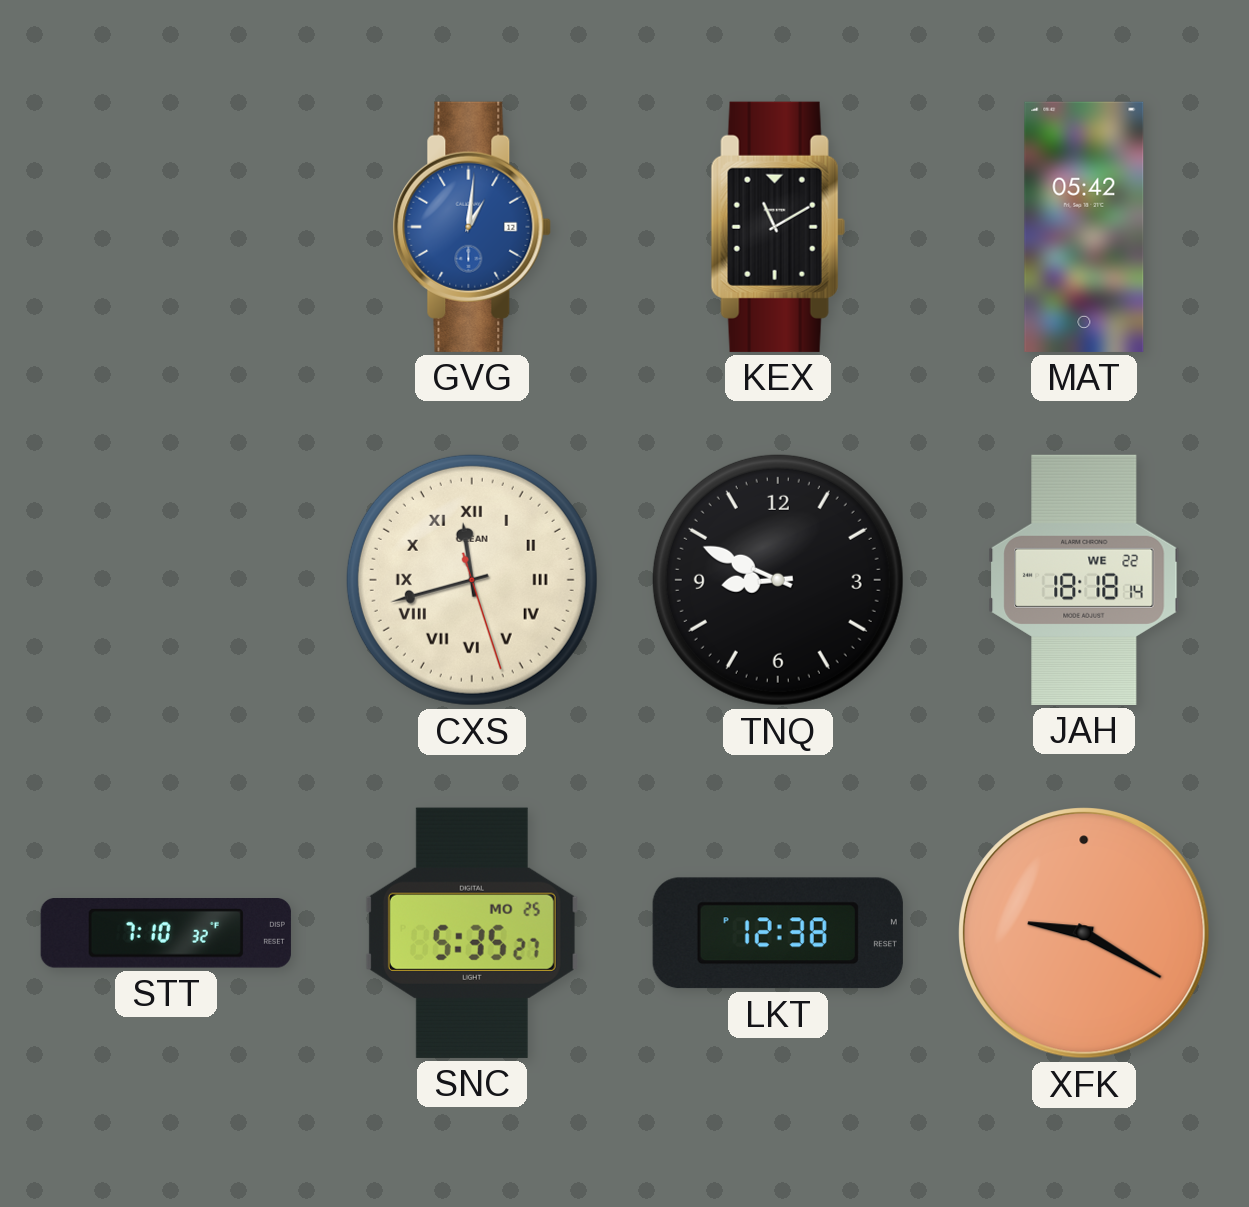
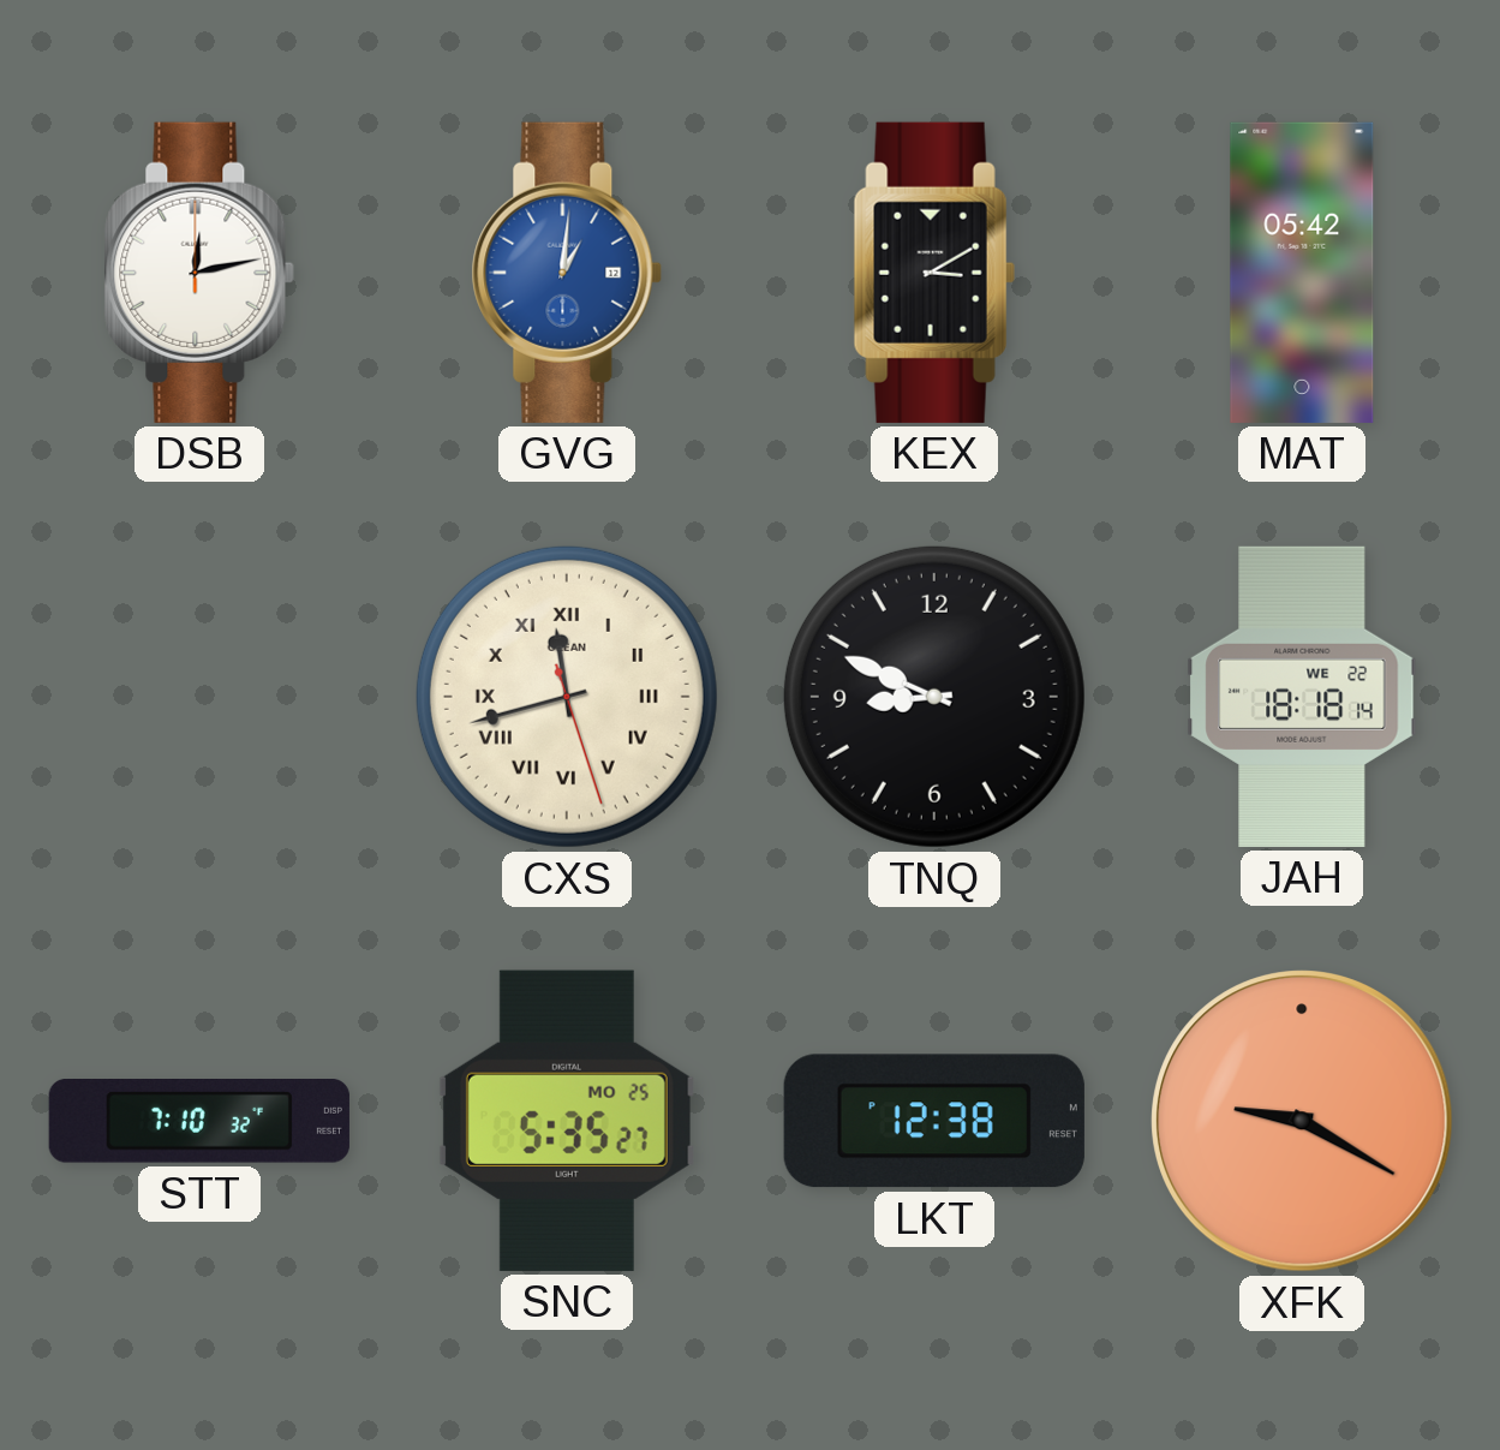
DSB: none -> 12:13 (199, 273)
KEX: 11:10 -> 3:10 (934, 273)
